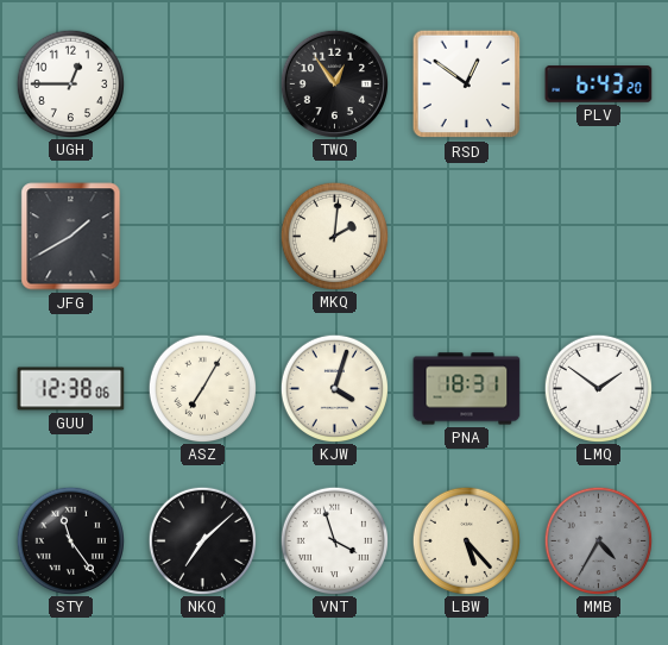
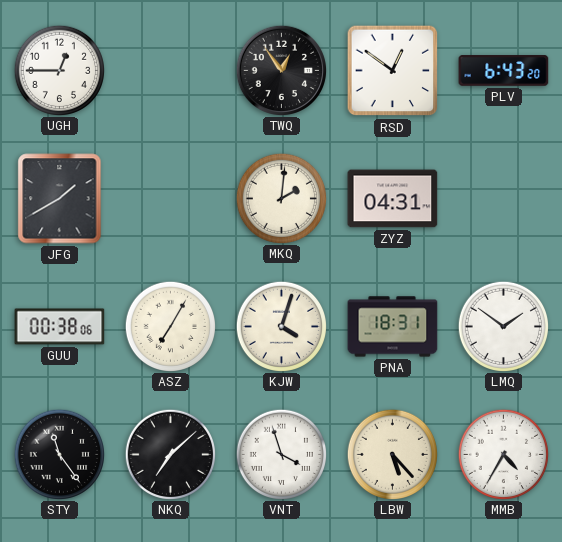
ZYZ: none -> 04:31 (393, 199)
GUU: 12:38 -> 00:38 (60, 327)
MMB dial: grey -> white (503, 454)
